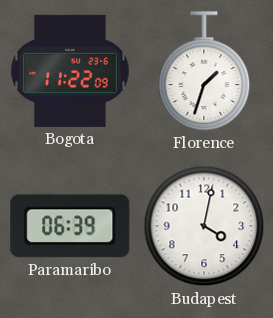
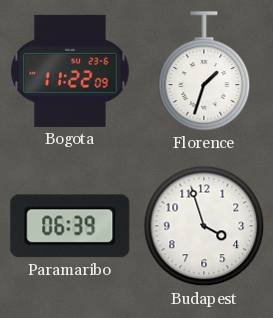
Budapest: 4:02 -> 3:57 (204, 226)
